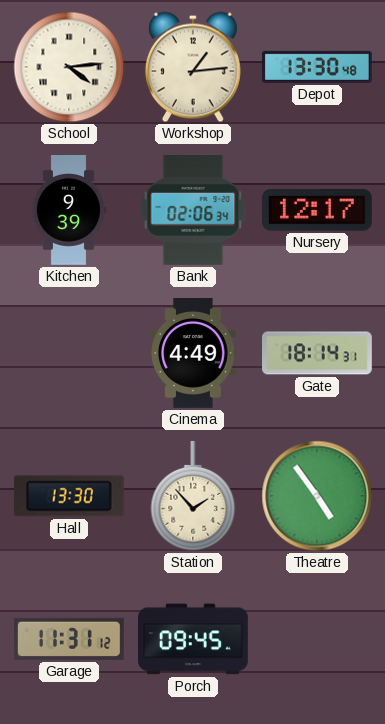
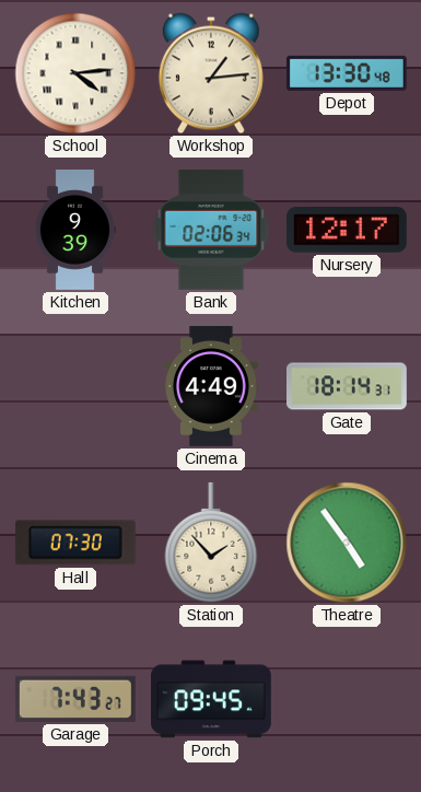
Hall: 13:30 -> 07:30 (75, 543)
Garage: 11:31 -> 7:43 (75, 699)
